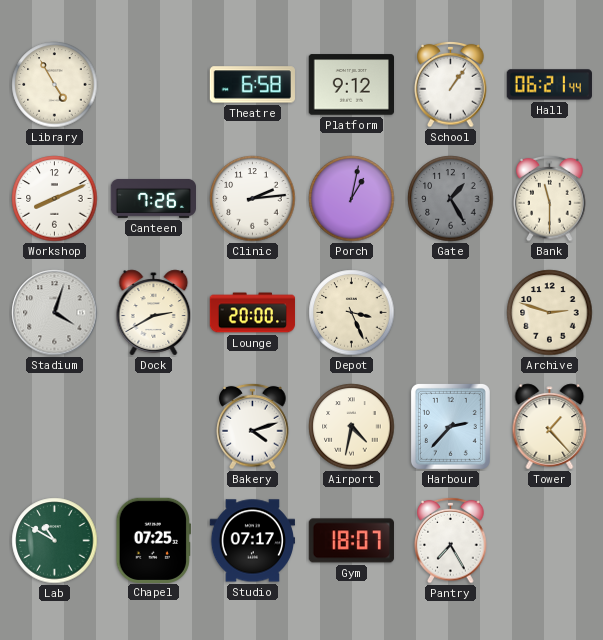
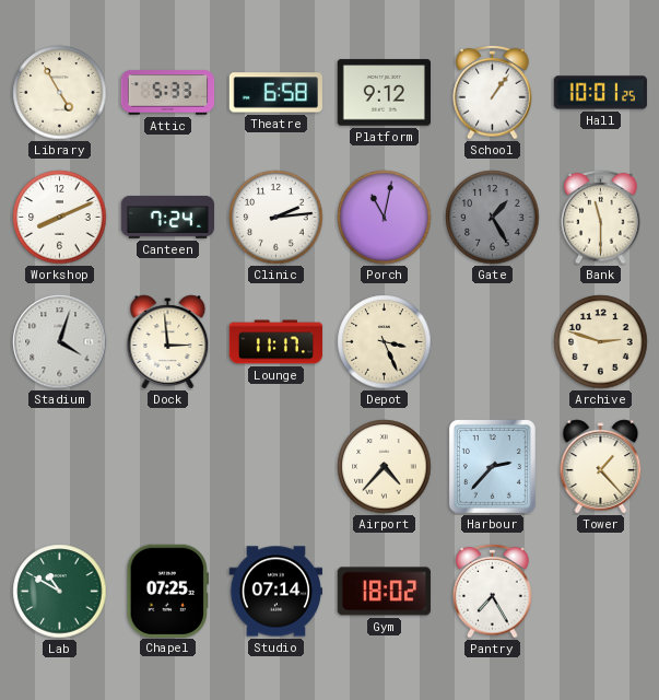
Attic: none -> 5:33 (168, 93)
Hall: 06:21 -> 10:01 (600, 93)
Canteen: 7:26 -> 7:24 (167, 217)
Porch: 1:02 -> 11:02 (385, 218)
Dock: 2:40 -> 2:59 (168, 342)
Lounge: 20:00 -> 11:17 (276, 342)
Bakery: 4:12 -> none (253, 426)
Airport: 4:32 -> 4:37 (385, 467)
Studio: 07:17 -> 07:14 (275, 592)
Gym: 18:07 -> 18:02 (384, 592)
